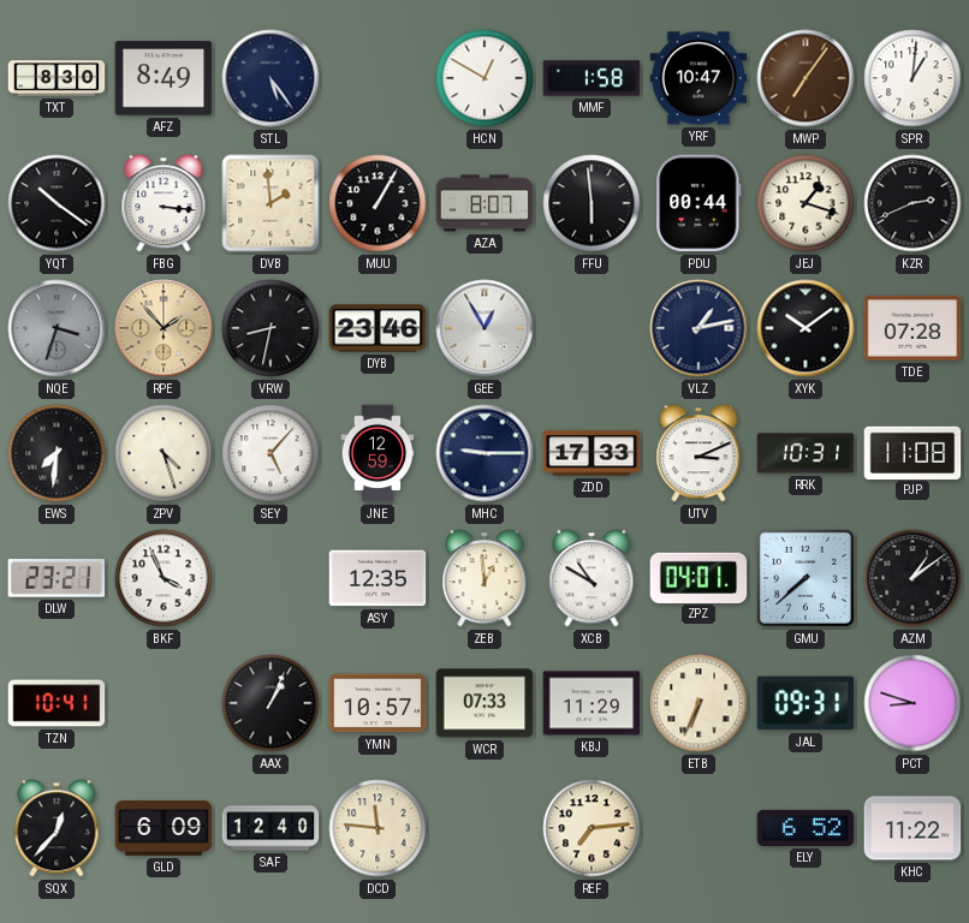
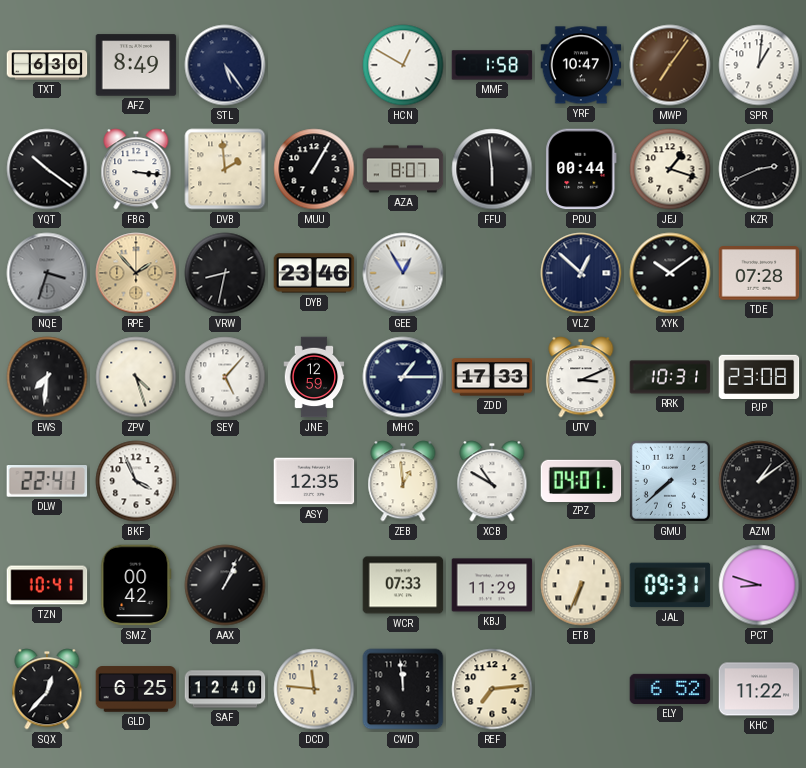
TXT: 8:30 -> 6:30 (47, 65)
VLZ: 1:13 -> 12:52 (581, 273)
MHC: 9:15 -> 1:15 (403, 377)
PJP: 11:08 -> 23:08 (759, 376)
DLW: 23:21 -> 22:41 (47, 481)
SMZ: none -> 00:42 (136, 585)
YMN: 10:57 -> none (378, 703)
GLD: 6:09 -> 6:25 (136, 689)
CWD: none -> 11:59 (403, 689)
